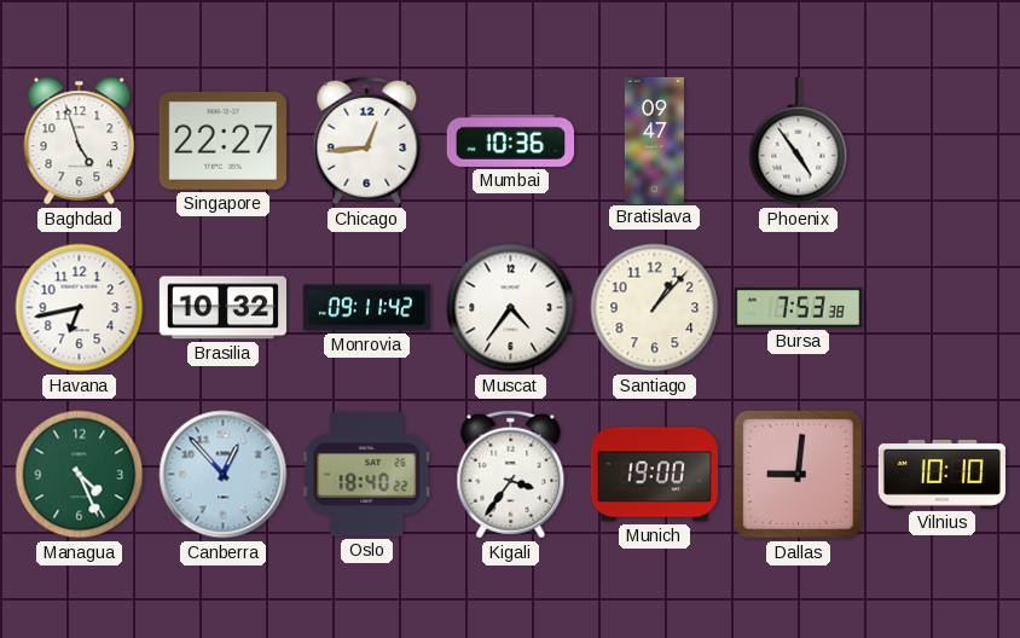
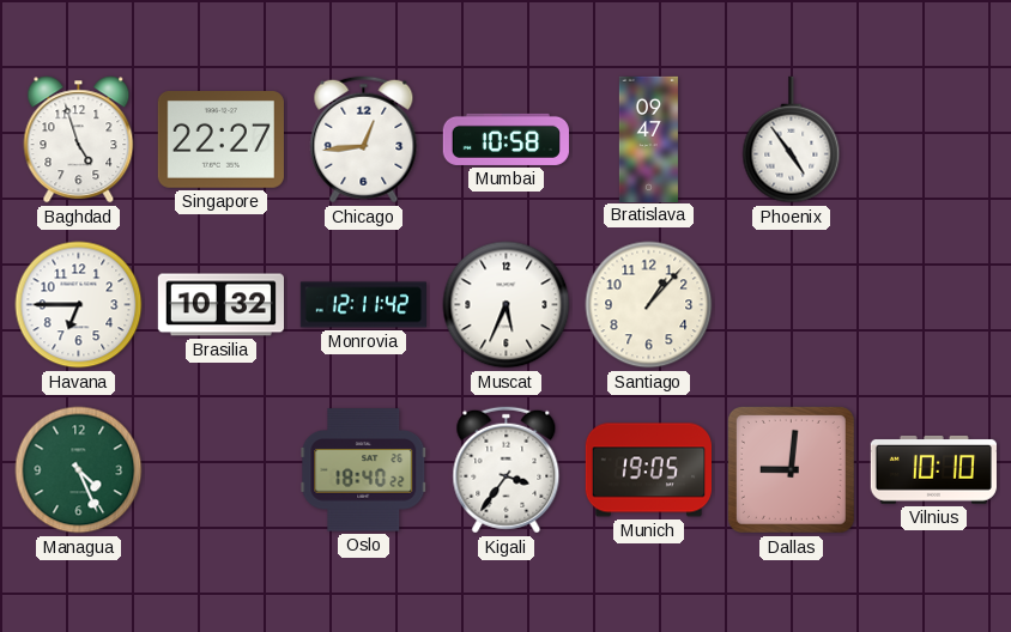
Mumbai: 10:36 -> 10:58 (505, 139)
Havana: 6:43 -> 6:45 (79, 305)
Monrovia: 09:11 -> 12:11 (363, 305)
Muscat: 4:36 -> 5:34 (507, 305)
Bursa: 7:53 -> none (798, 307)
Canberra: 12:53 -> none (224, 475)
Munich: 19:00 -> 19:05 (648, 470)
